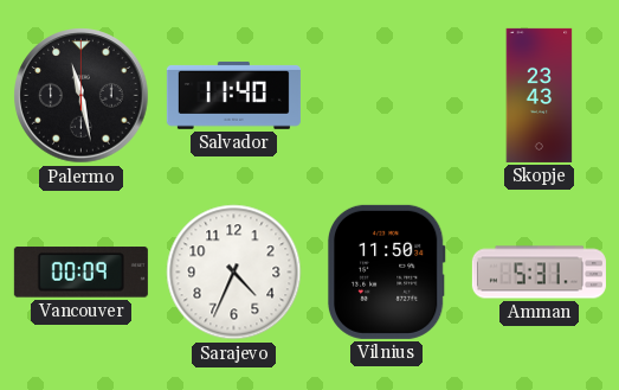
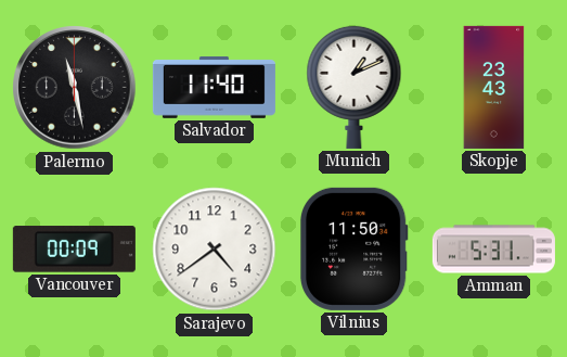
Munich: none -> 1:11 (355, 87)
Sarajevo: 4:34 -> 4:39 (215, 250)
